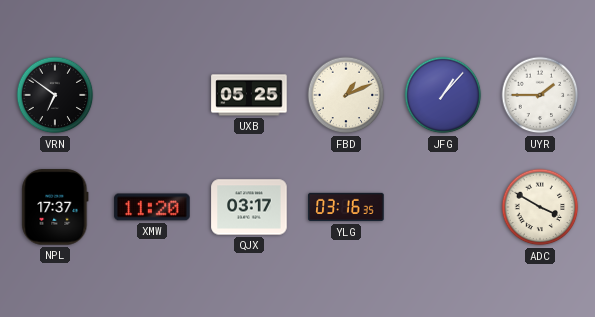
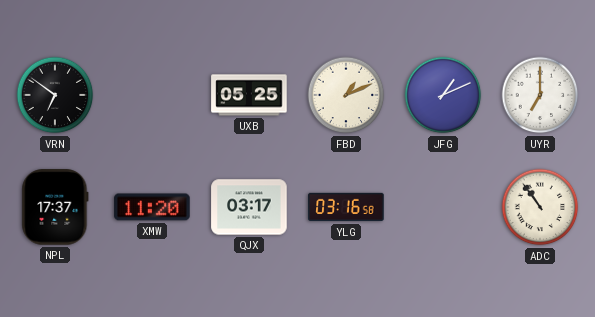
JFG: 1:07 -> 1:11 (443, 95)
UYR: 1:45 -> 7:00 (540, 95)
YLG: 03:16:35 -> 03:16:58 (346, 207)
ADC: 3:50 -> 10:54 (540, 207)
